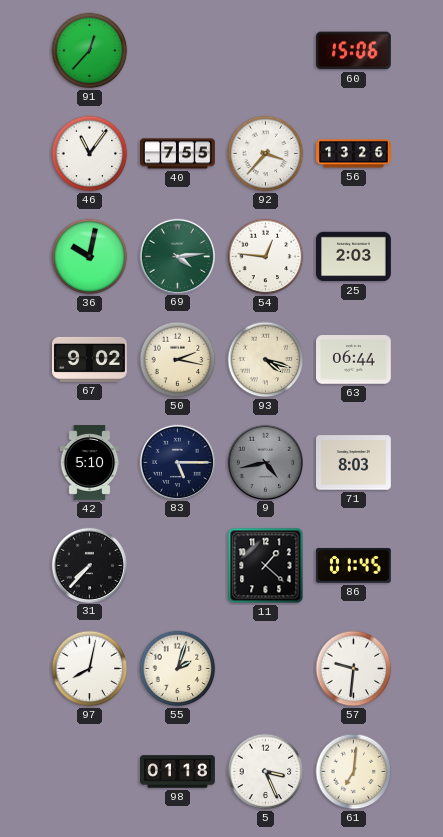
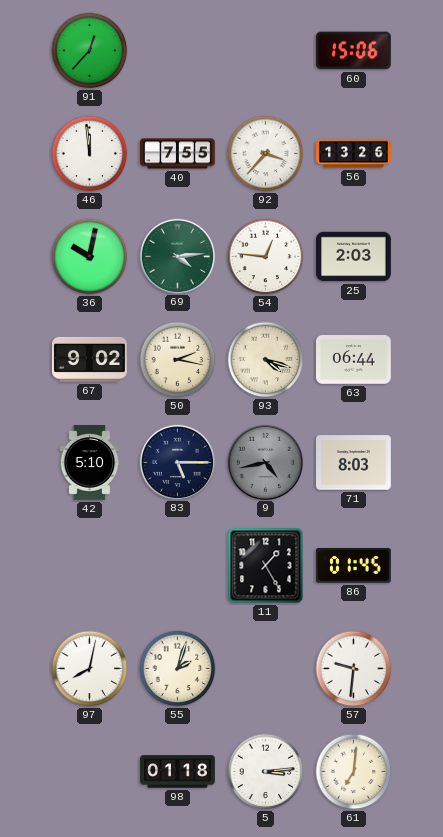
46: 11:06 -> 11:59 (90, 154)
31: 7:37 -> none (89, 565)
11: 1:22 -> 1:25 (266, 566)
5: 3:26 -> 3:14 (266, 772)
